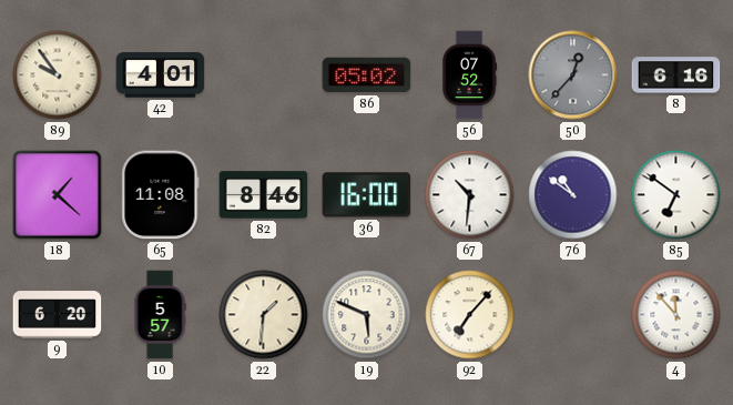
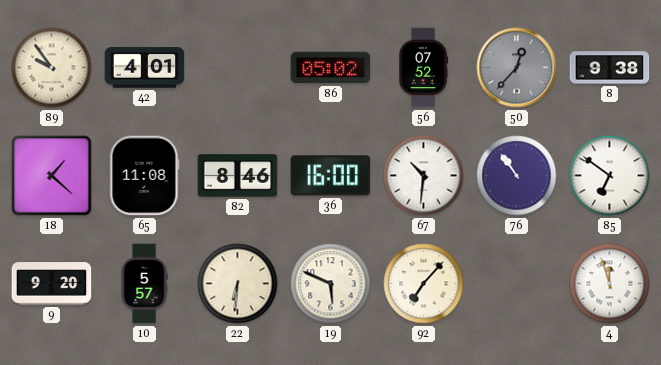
8: 6:16 -> 9:38 (610, 68)
76: 10:51 -> 10:54 (517, 176)
9: 6:20 -> 9:20 (52, 284)
22: 1:31 -> 6:31 (238, 284)
4: 11:53 -> 11:57 (610, 284)
